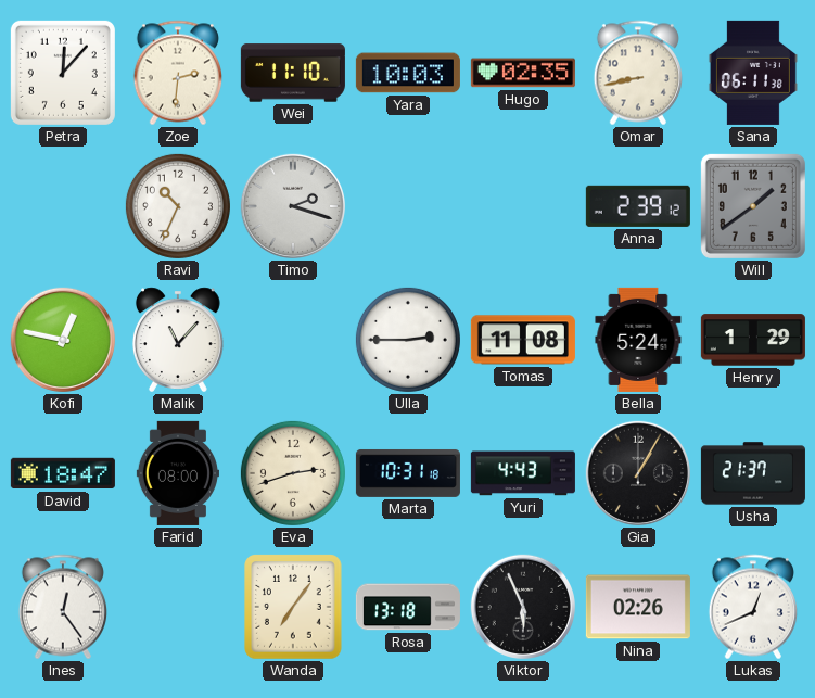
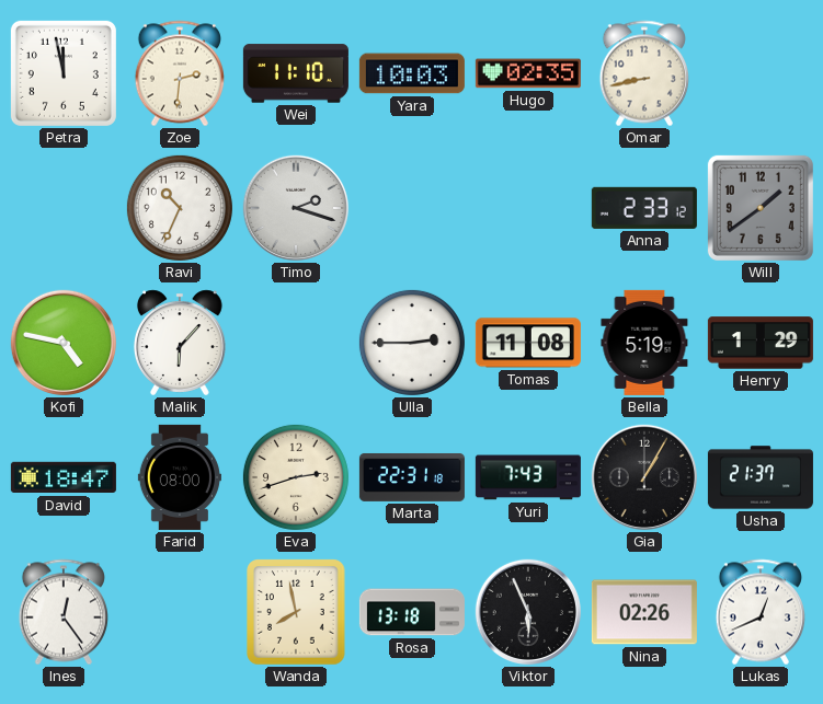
Petra: 12:07 -> 11:58 (64, 73)
Sana: 06:11 -> none (753, 73)
Anna: 2:39 -> 2:33 (644, 208)
Kofi: 12:47 -> 4:47 (64, 343)
Malik: 11:07 -> 6:07 (180, 343)
Bella: 5:24 -> 5:19 (644, 343)
Marta: 10:31 -> 22:31 (412, 477)
Yuri: 4:43 -> 7:43 (528, 477)
Wanda: 7:06 -> 7:58 (296, 612)
